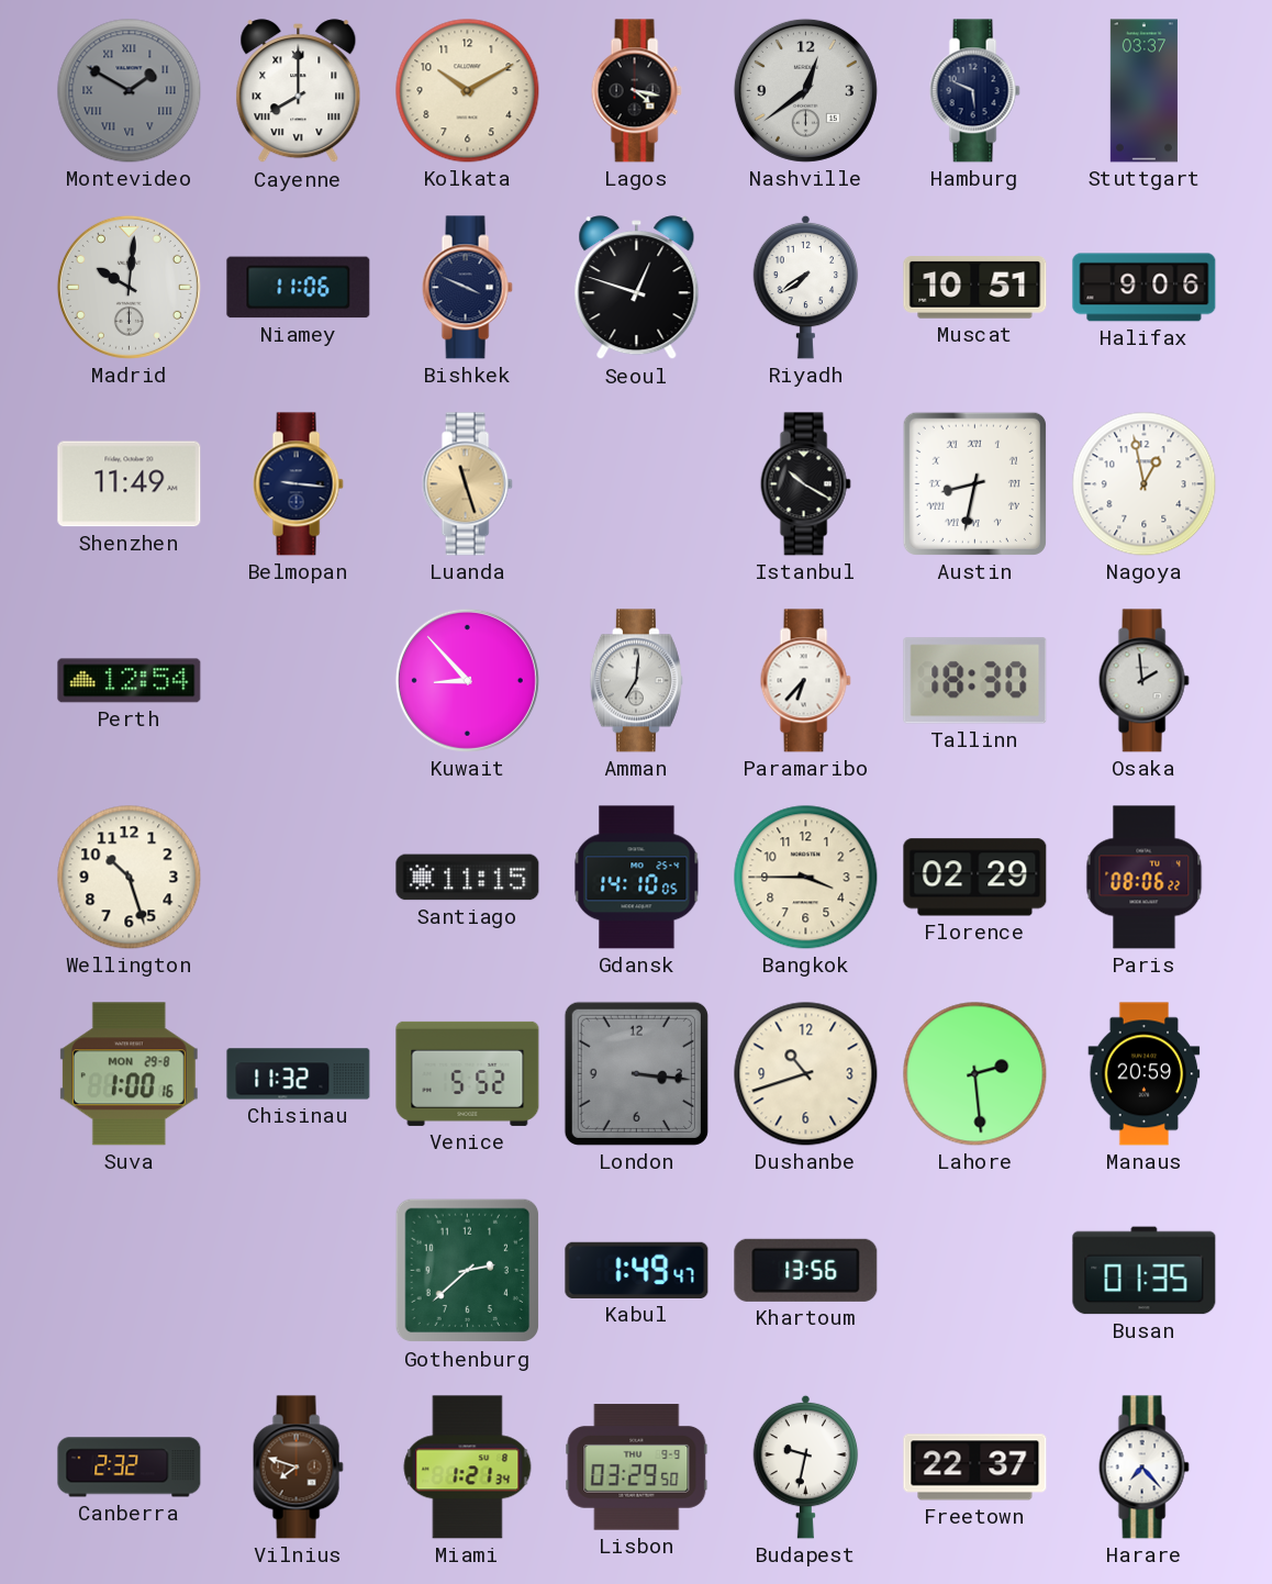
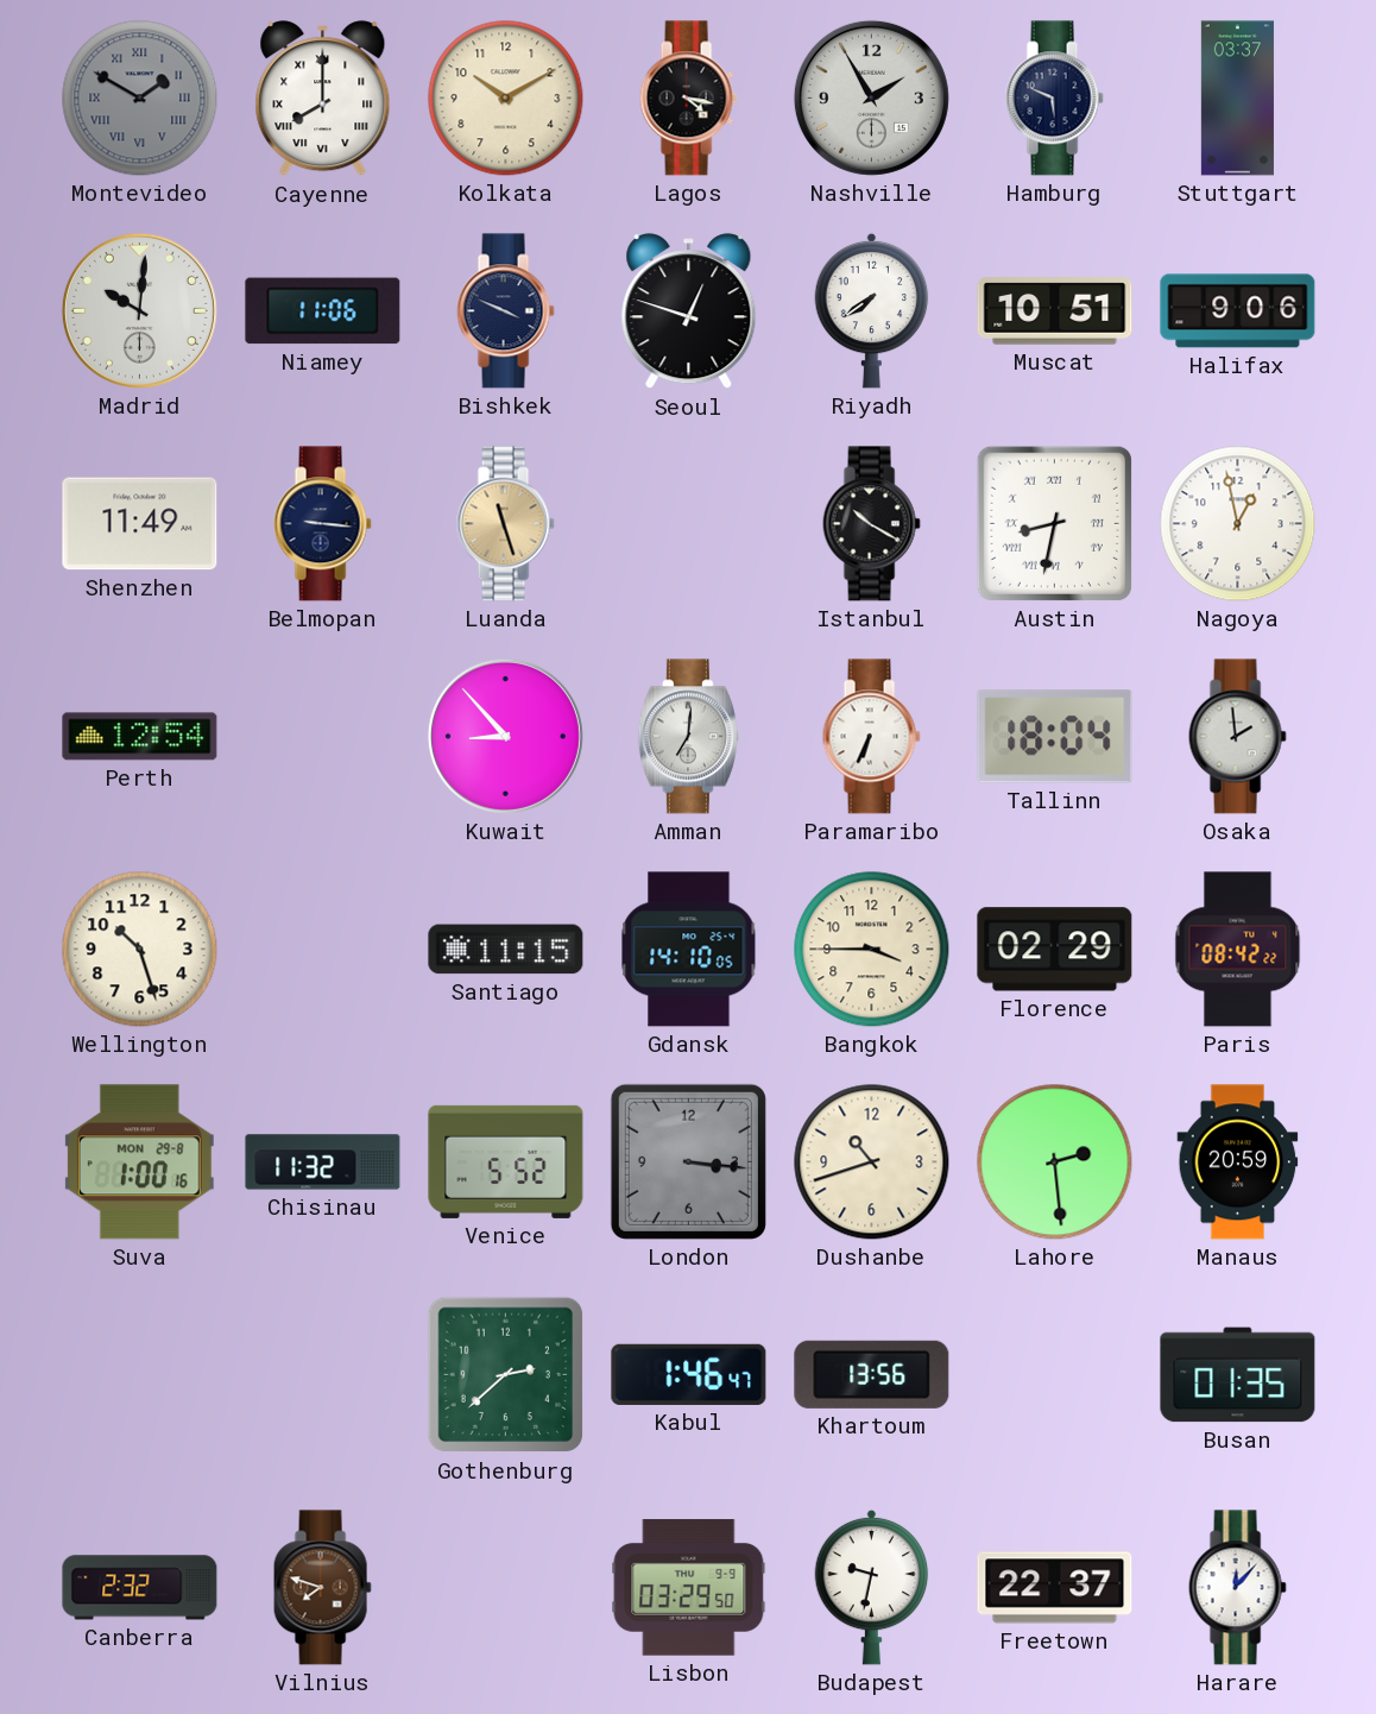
Nashville: 12:39 -> 1:55 (871, 97)
Paramaribo: 6:37 -> 6:34 (871, 737)
Tallinn: 18:30 -> 18:04 (1055, 737)
Paris: 08:06 -> 08:42 (1238, 950)
Kabul: 1:49 -> 1:46 (689, 1374)
Miami: 1:21 -> none (468, 1468)
Harare: 7:23 -> 12:07 (1237, 1588)
